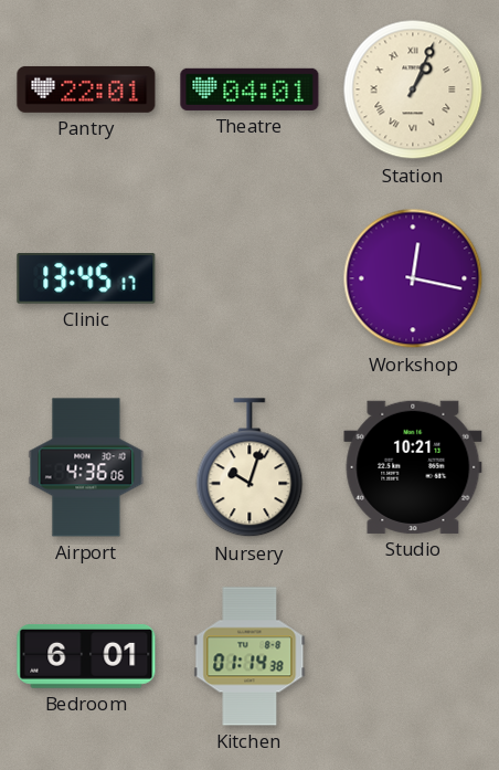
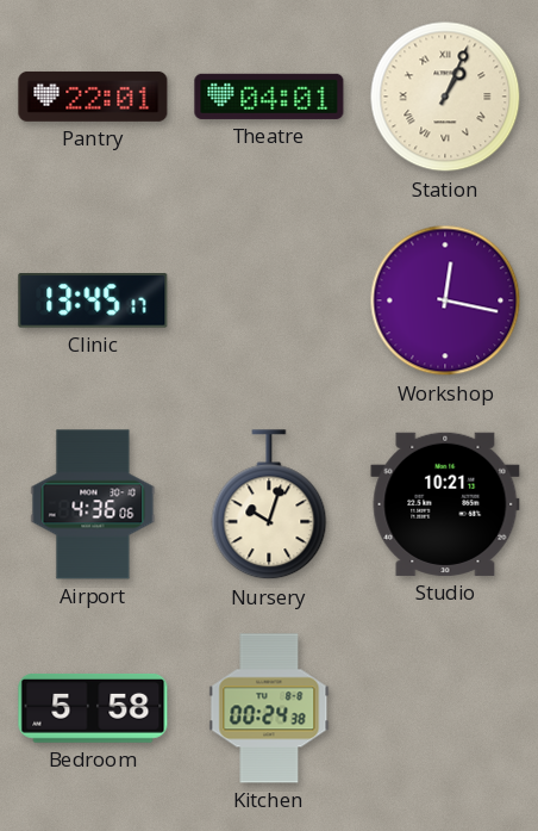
Bedroom: 6:01 -> 5:58 (93, 709)
Kitchen: 01:14 -> 00:24 (269, 708)
